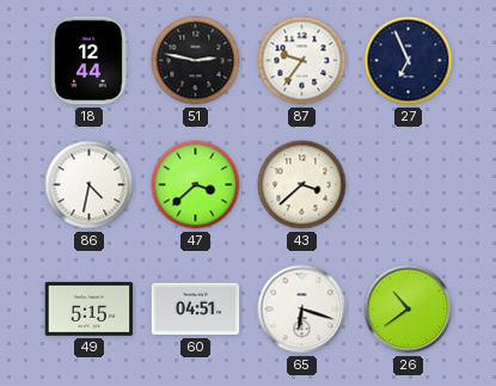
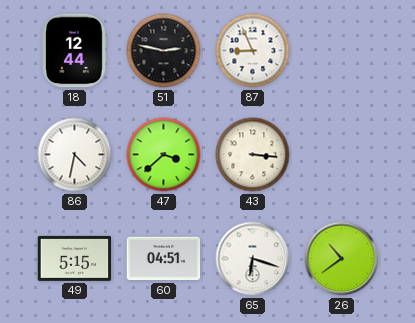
87: 9:36 -> 8:56 (253, 51)
27: 6:56 -> none (409, 61)
43: 3:38 -> 3:16 (253, 155)
